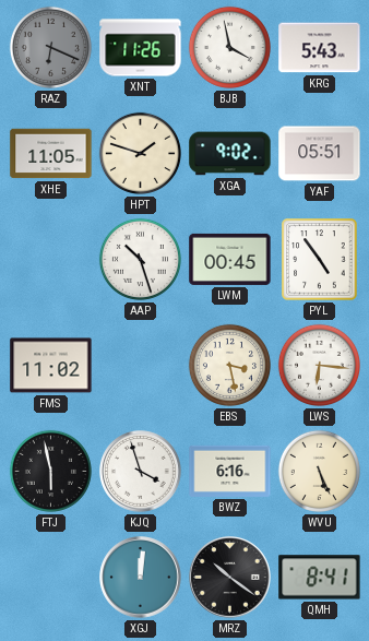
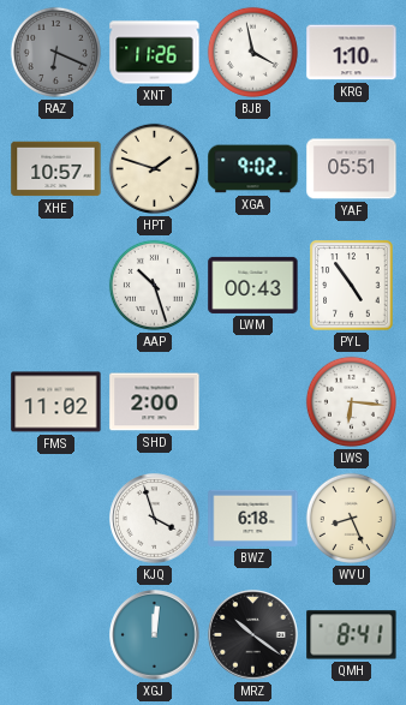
KRG: 5:43 -> 1:10 (352, 53)
XHE: 11:05 -> 10:57 (56, 169)
LWM: 00:45 -> 00:43 (253, 285)
SHD: none -> 2:00 (155, 402)
EBS: 3:28 -> none (229, 365)
FTJ: 5:58 -> none (50, 471)
BWZ: 6:16 -> 6:18 (253, 518)
WVU: 5:26 -> 8:26 (351, 518)
